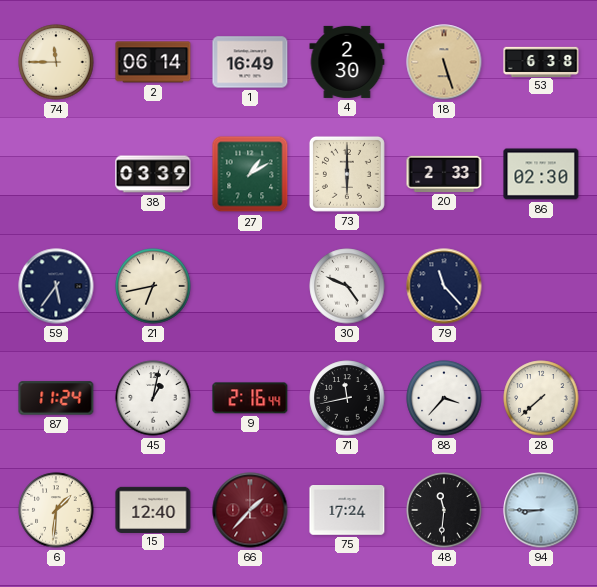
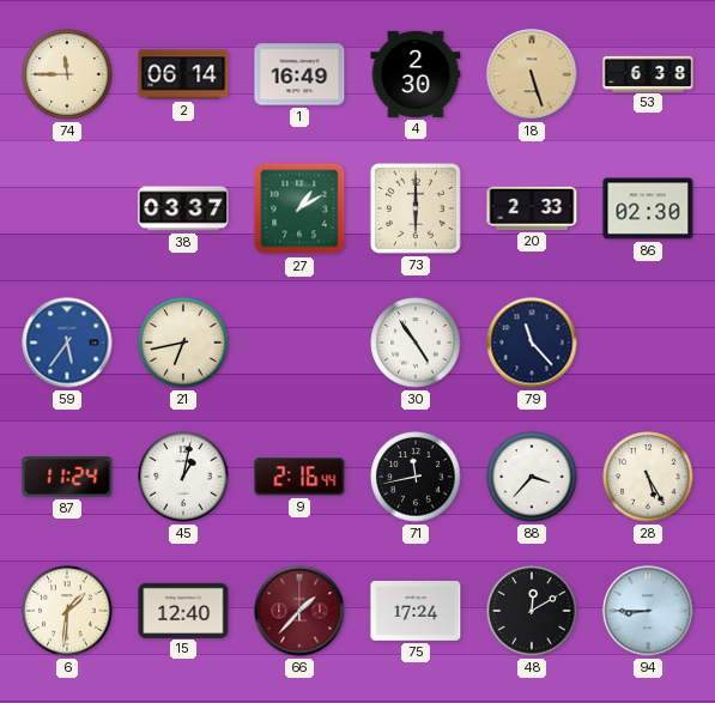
38: 03:39 -> 03:37 (183, 208)
59 dial: navy -> blue (67, 343)
30: 4:49 -> 4:54 (416, 343)
28: 7:38 -> 5:25 (648, 477)
48: 11:31 -> 12:10 (532, 611)
